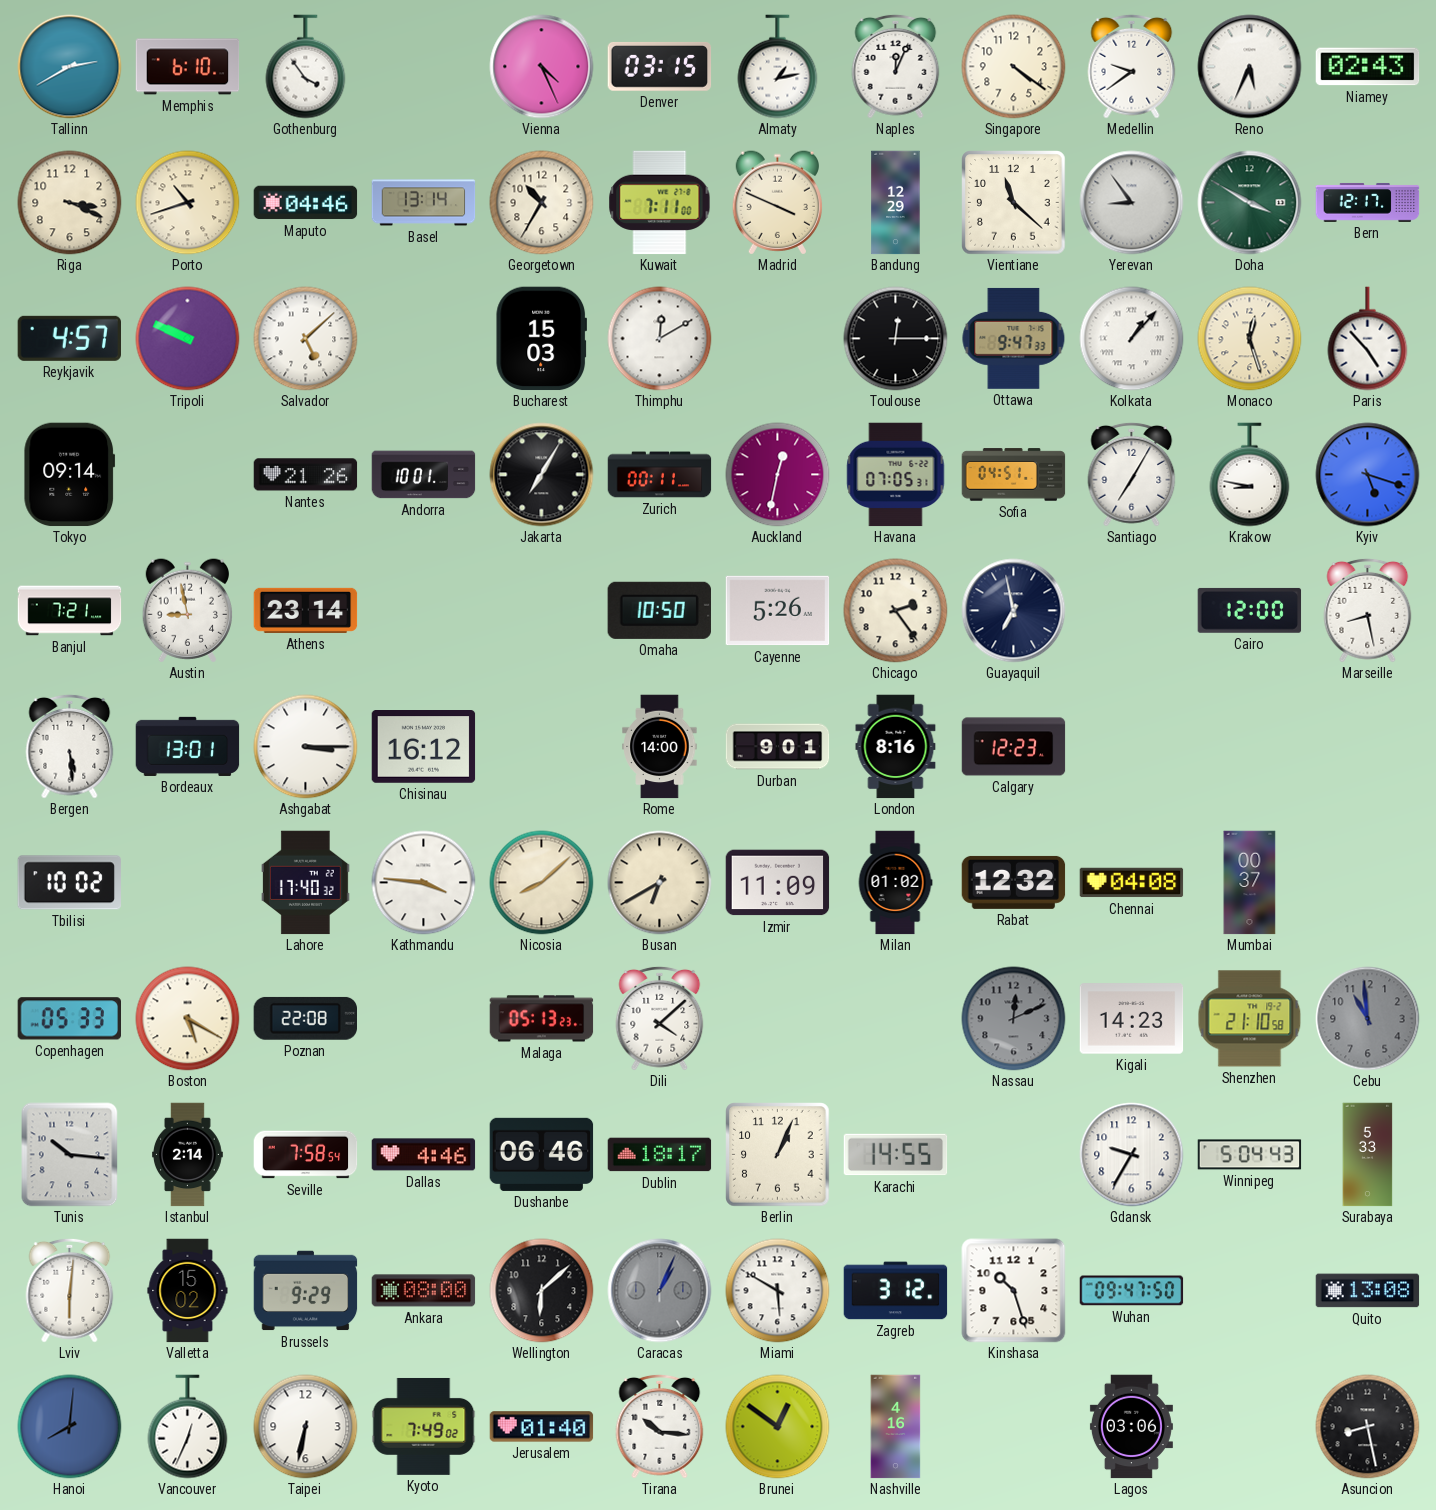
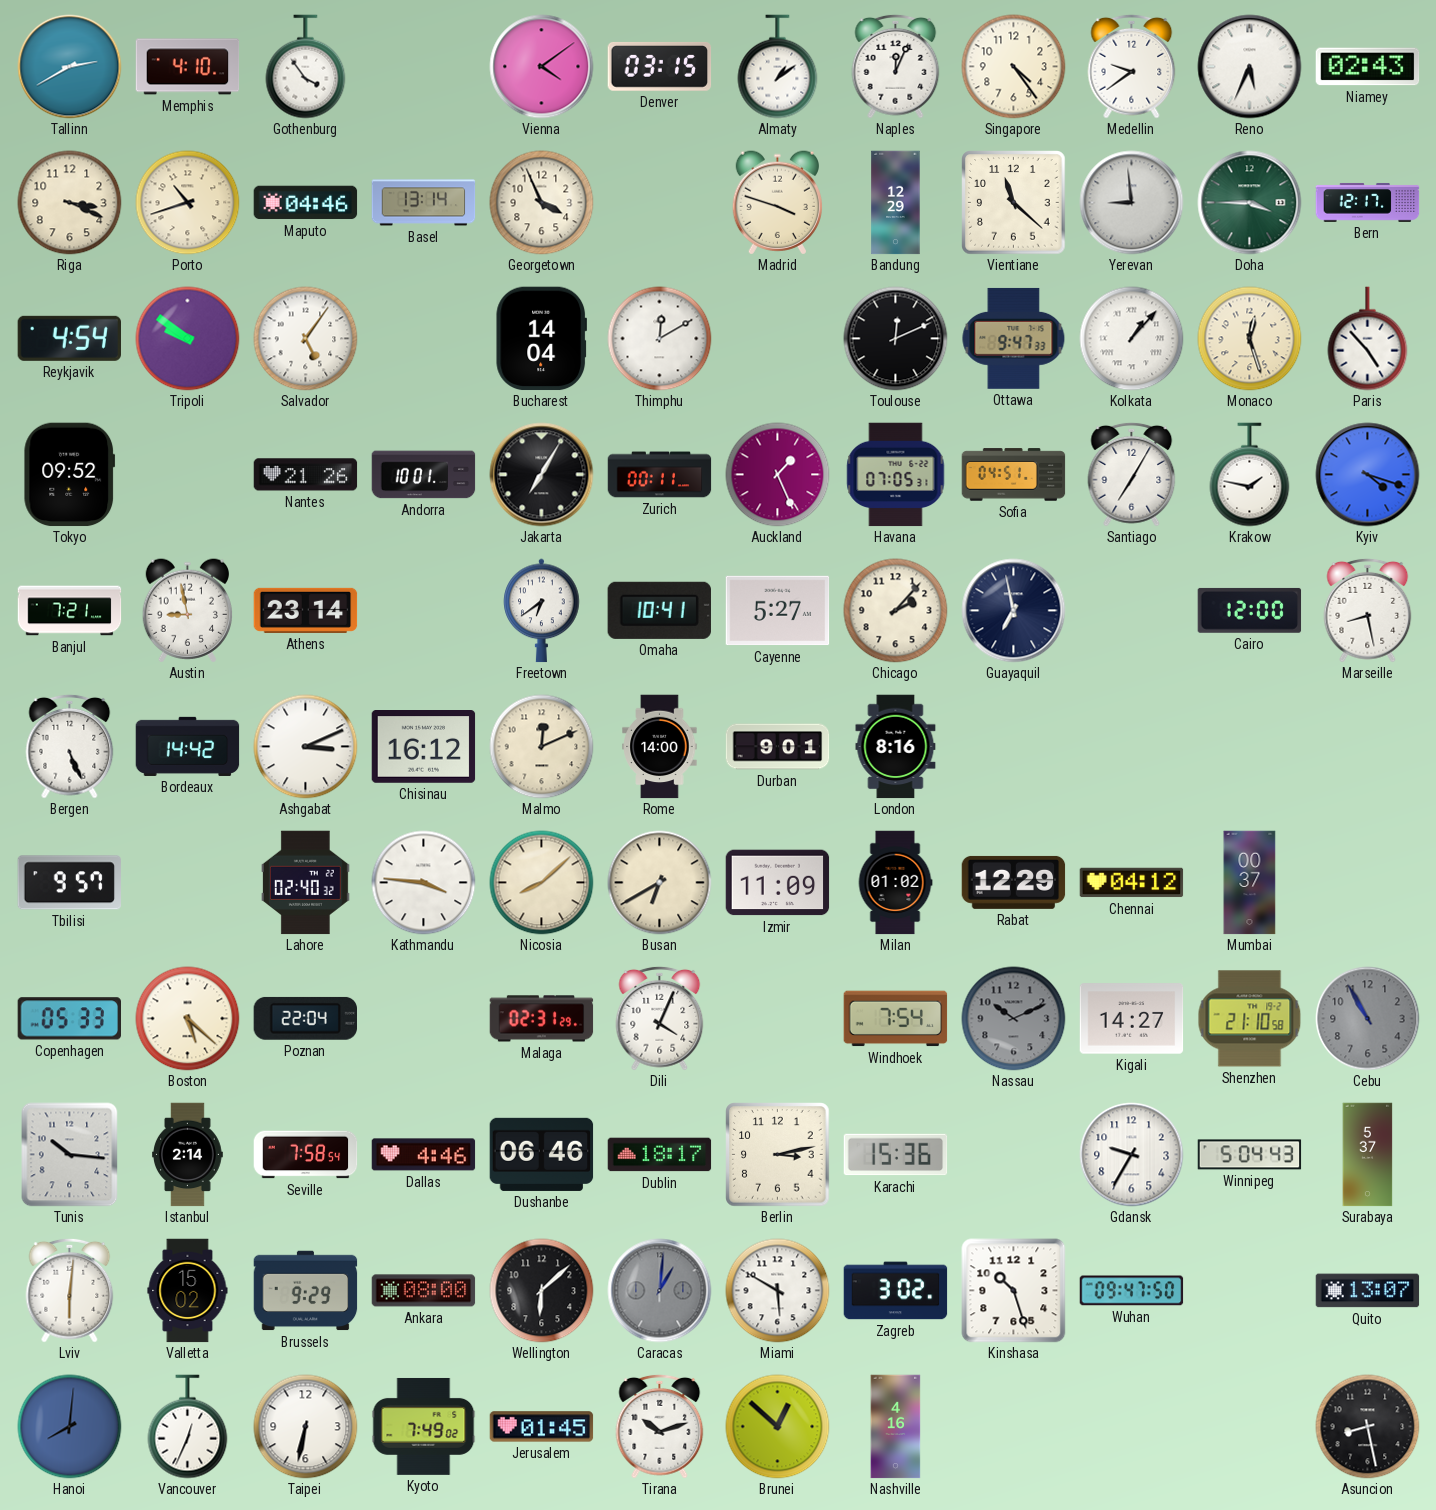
Memphis: 6:10 -> 4:10 (188, 67)
Vienna: 4:26 -> 4:09 (542, 67)
Almaty: 1:13 -> 1:09 (778, 67)
Singapore: 4:21 -> 4:24 (1014, 67)
Georgetown: 10:35 -> 3:56 (542, 203)
Kuwait: 7:11 -> none (660, 203)
Madrid: 3:49 -> 3:48 (777, 203)
Yerevan: 8:54 -> 8:59 (1132, 203)
Doha: 3:50 -> 3:45 (1250, 203)
Reykjavik: 4:57 -> 4:54 (69, 338)
Tripoli: 9:49 -> 9:51 (188, 339)
Salvador: 5:08 -> 5:06 (306, 339)
Bucharest: 15:03 -> 14:04 (541, 339)
Toulouse: 12:15 -> 12:11 (896, 339)
Tokyo: 09:14 -> 09:52 (70, 475)
Auckland: 12:32 -> 1:26 (778, 475)
Krakow: 8:47 -> 1:47 (1250, 475)
Kyiv: 5:18 -> 4:18 (1368, 475)
Freetown: none -> 6:39 (542, 611)
Omaha: 10:50 -> 10:41 (659, 610)
Cayenne: 5:26 -> 5:27 (778, 611)
Chicago: 2:24 -> 2:07 (896, 611)
Bergen: 5:29 -> 5:26 (70, 746)
Bordeaux: 13:01 -> 14:42 (188, 746)
Ashgabat: 3:15 -> 3:11 (306, 747)
Malmo: none -> 12:11 (542, 747)
Calgary: 12:23 -> none (1014, 747)
Tbilisi: 10:02 -> 9:57 (69, 883)
Lahore: 17:40 -> 02:40 (305, 883)
Rabat: 12:32 -> 12:29 (1014, 882)
Chennai: 04:08 -> 04:12 (1132, 883)
Boston: 5:20 -> 5:22 (188, 1019)
Poznan: 22:08 -> 22:04 (305, 1018)
Malaga: 05:13 -> 02:31 (542, 1019)
Dili: 4:08 -> 4:04 (660, 1018)
Windhoek: none -> 7:54 (896, 1019)
Nassau: 12:11 -> 10:11 (1014, 1019)
Kigali: 14:23 -> 14:27 (1132, 1019)
Cebu: 10:59 -> 10:55 (1368, 1019)
Berlin: 1:04 -> 3:13 (778, 1155)
Karachi: 14:55 -> 15:36 (896, 1155)
Surabaya: 5:33 -> 5:37 (1368, 1155)
Caracas: 1:04 -> 1:01 (660, 1291)
Zagreb: 3:12 -> 3:02 (896, 1291)
Quito: 13:08 -> 13:07 (1368, 1291)
Jerusalem: 01:40 -> 01:45 (542, 1427)
Tirana: 10:16 -> 10:12 (660, 1426)
Brunei: 12:51 -> 12:52 (778, 1427)
Lagos: 03:06 -> none (1131, 1427)
